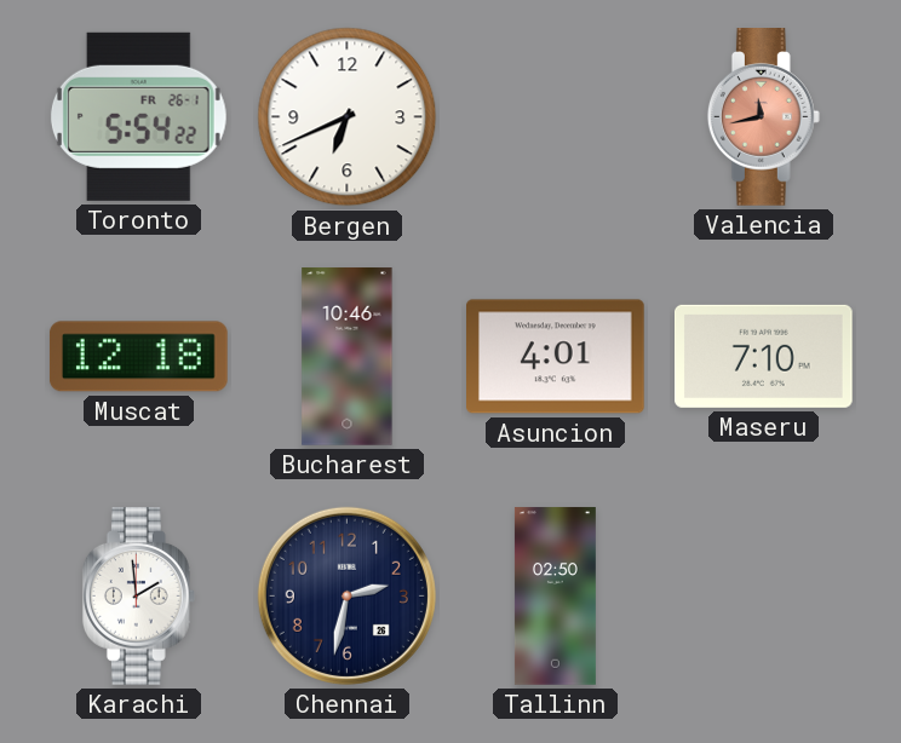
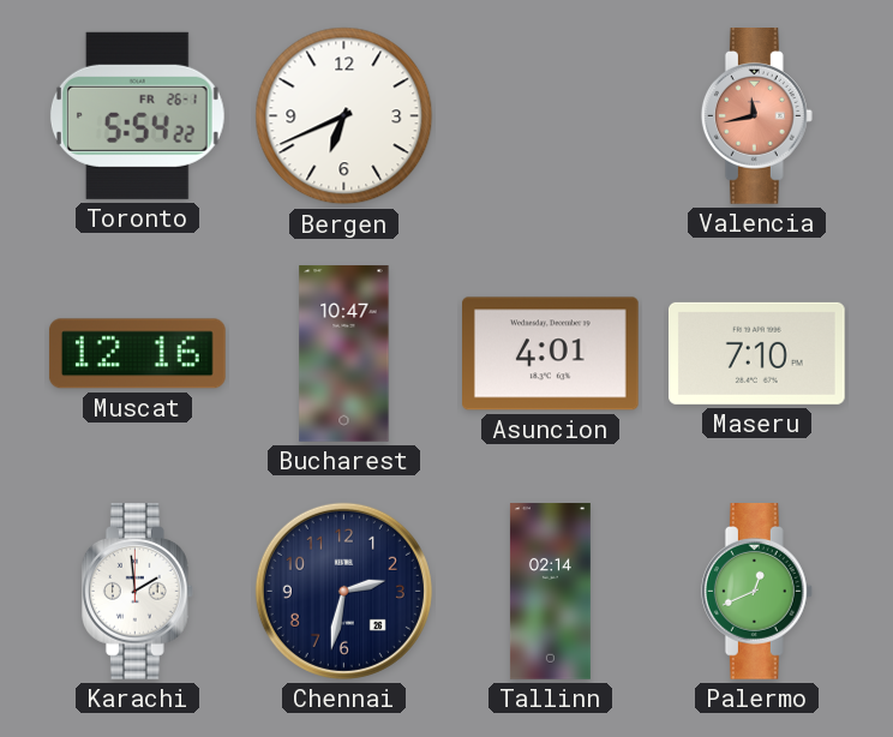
Muscat: 12:18 -> 12:16 (138, 354)
Bucharest: 10:46 -> 10:47 (344, 354)
Tallinn: 02:50 -> 02:14 (550, 592)
Palermo: none -> 12:41 (756, 592)
